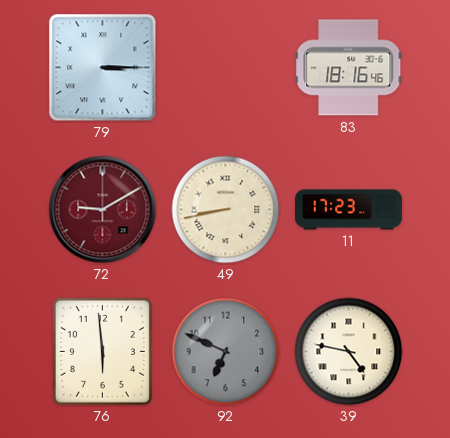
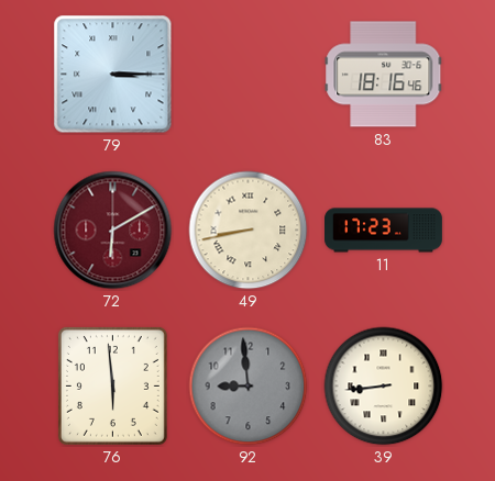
72: 9:10 -> 6:10 (113, 231)
92: 6:49 -> 8:59 (249, 387)
39: 4:47 -> 8:44 (384, 387)
